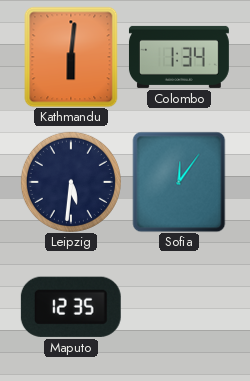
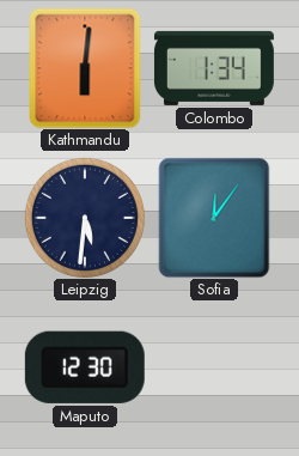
Maputo: 12:35 -> 12:30 (85, 367)
